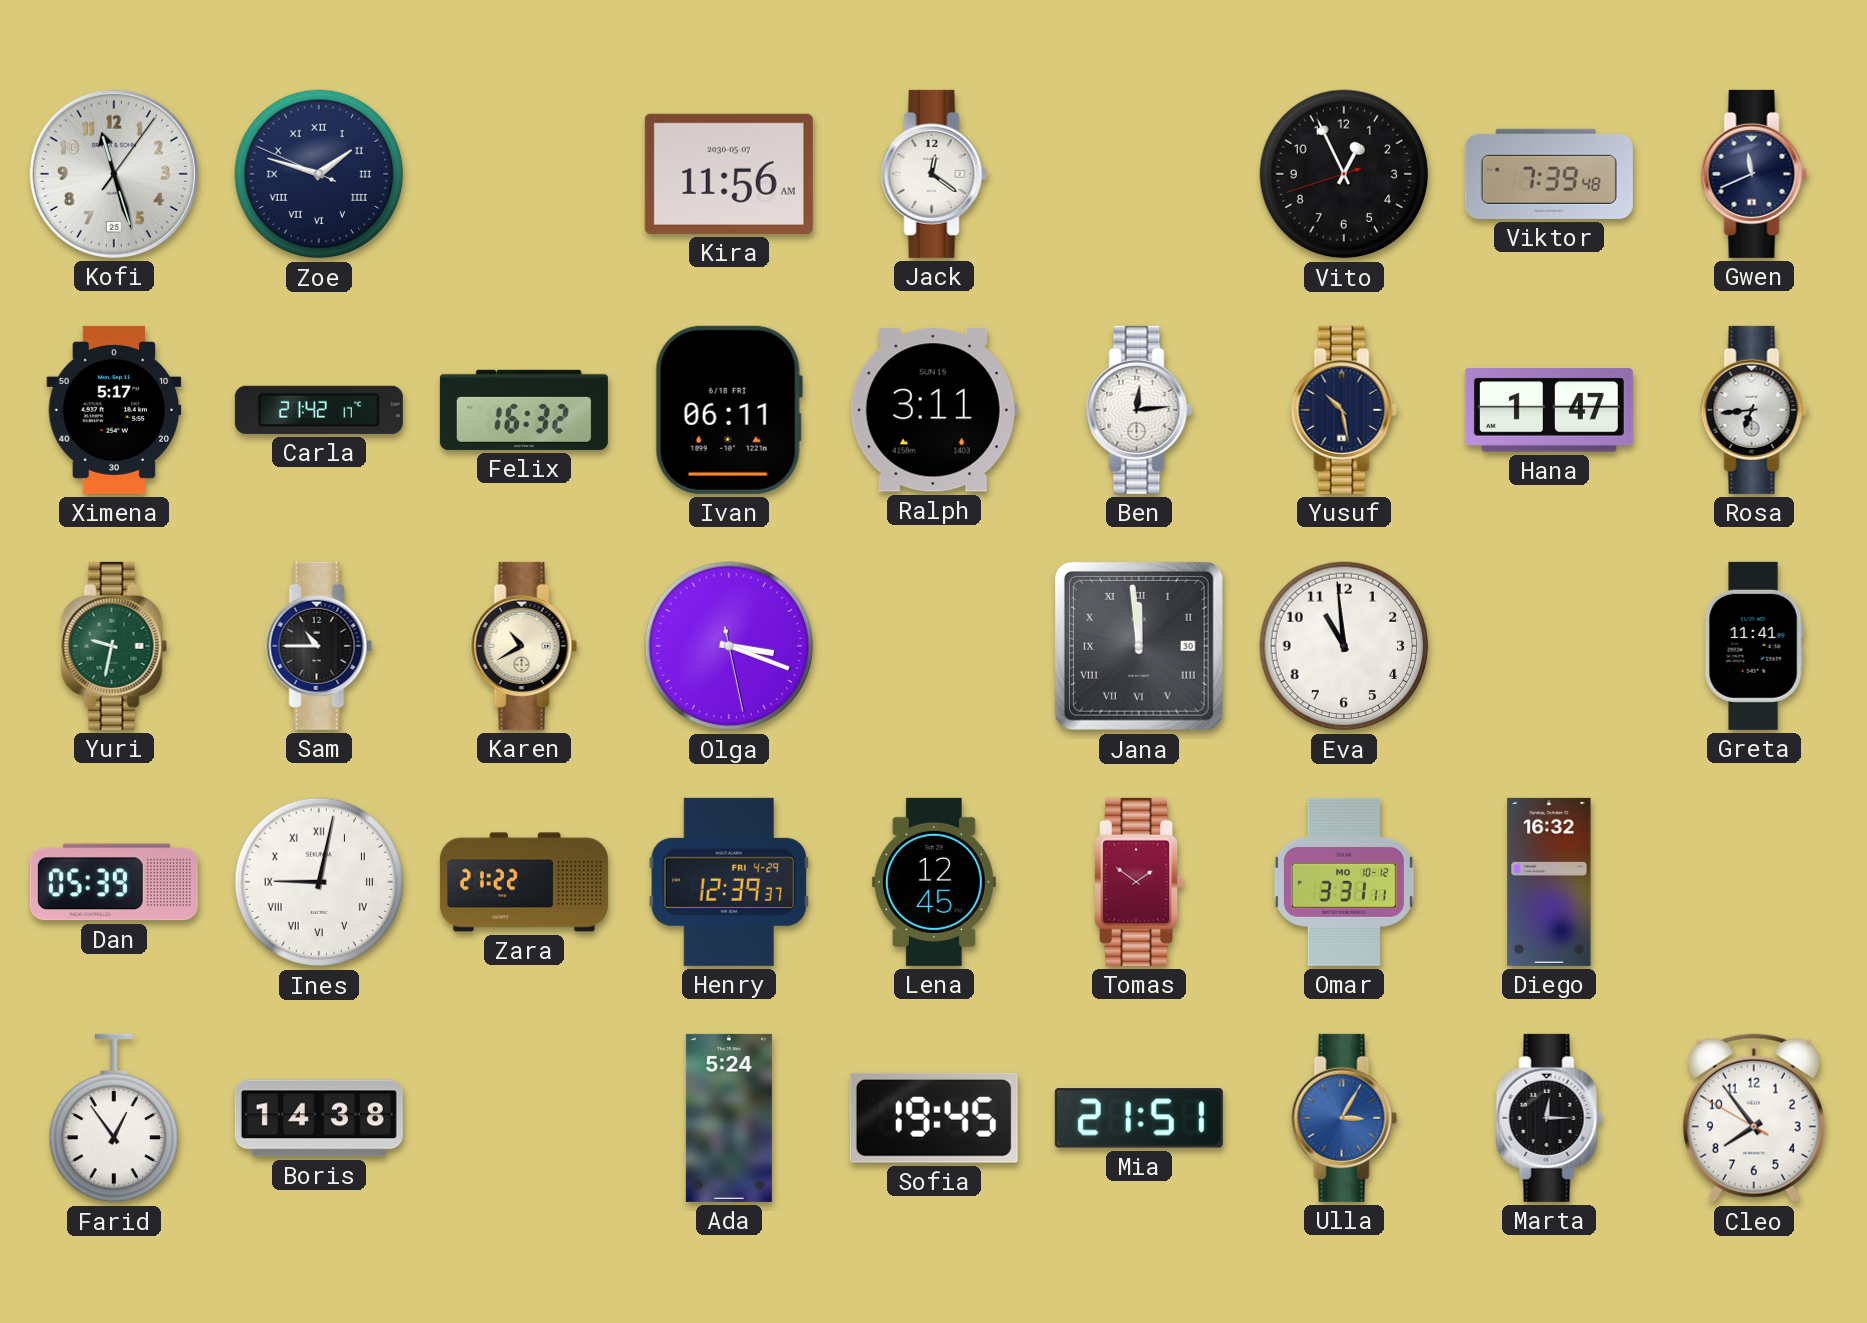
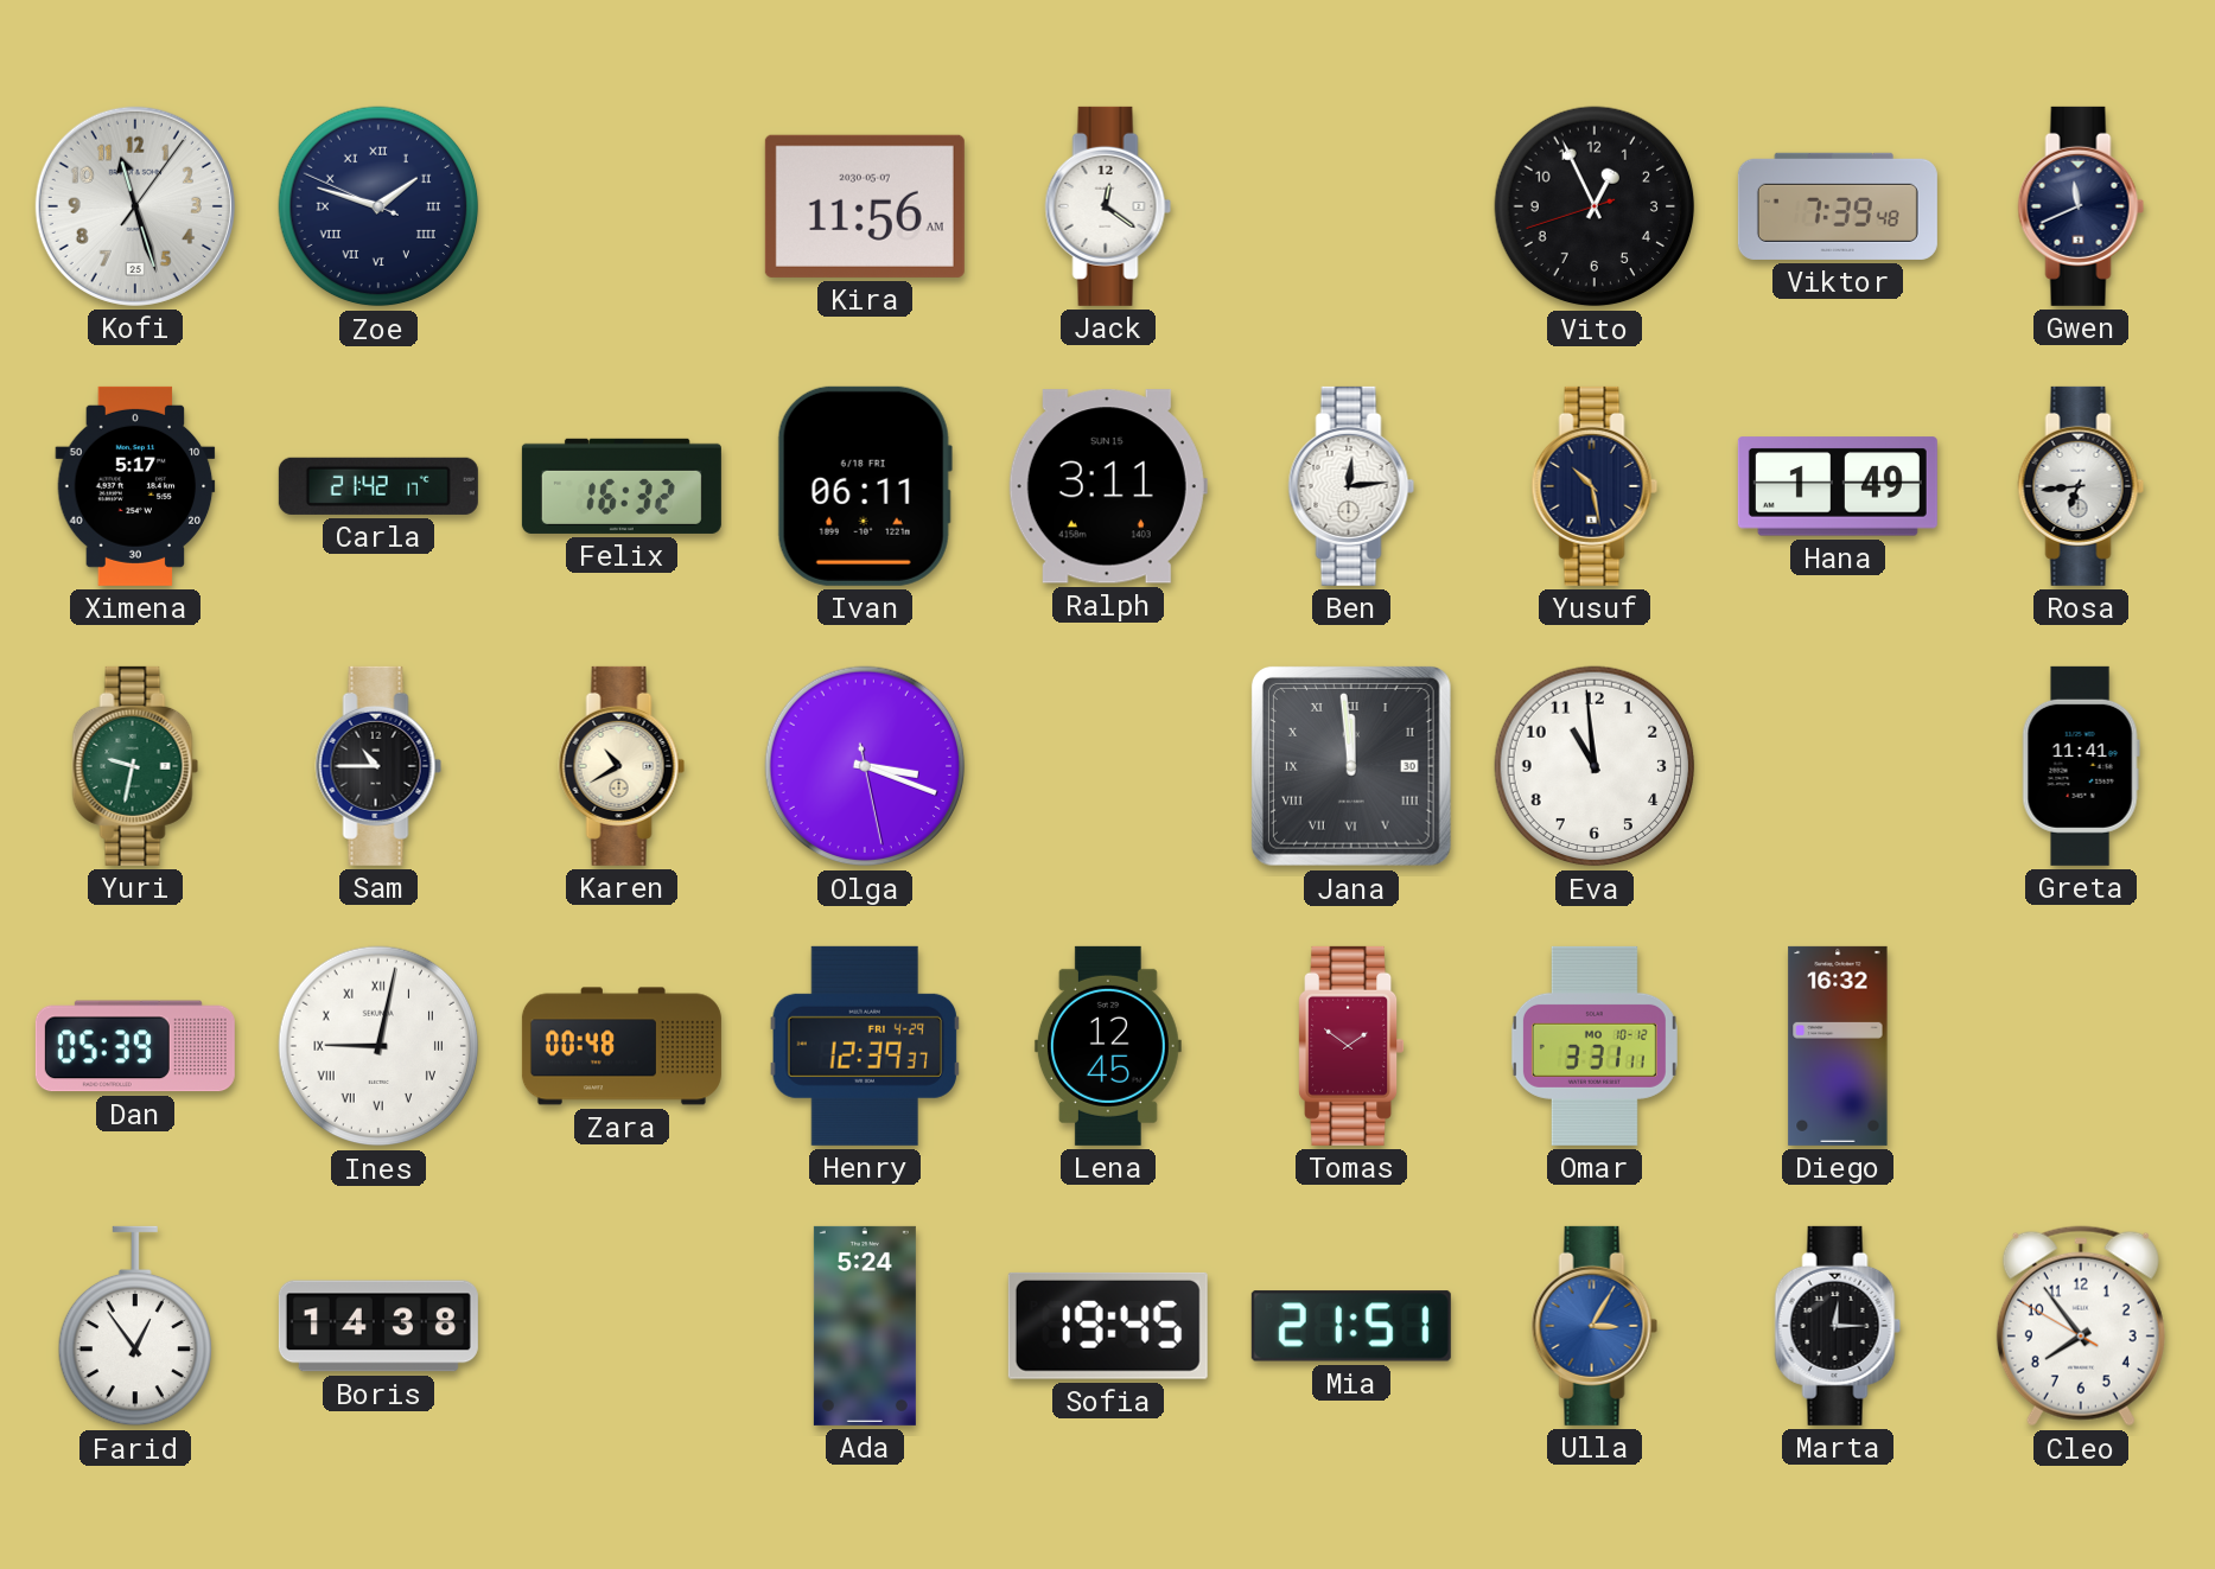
Hana: 1:47 -> 1:49 (1838, 486)
Zara: 21:22 -> 00:48 (622, 1046)
